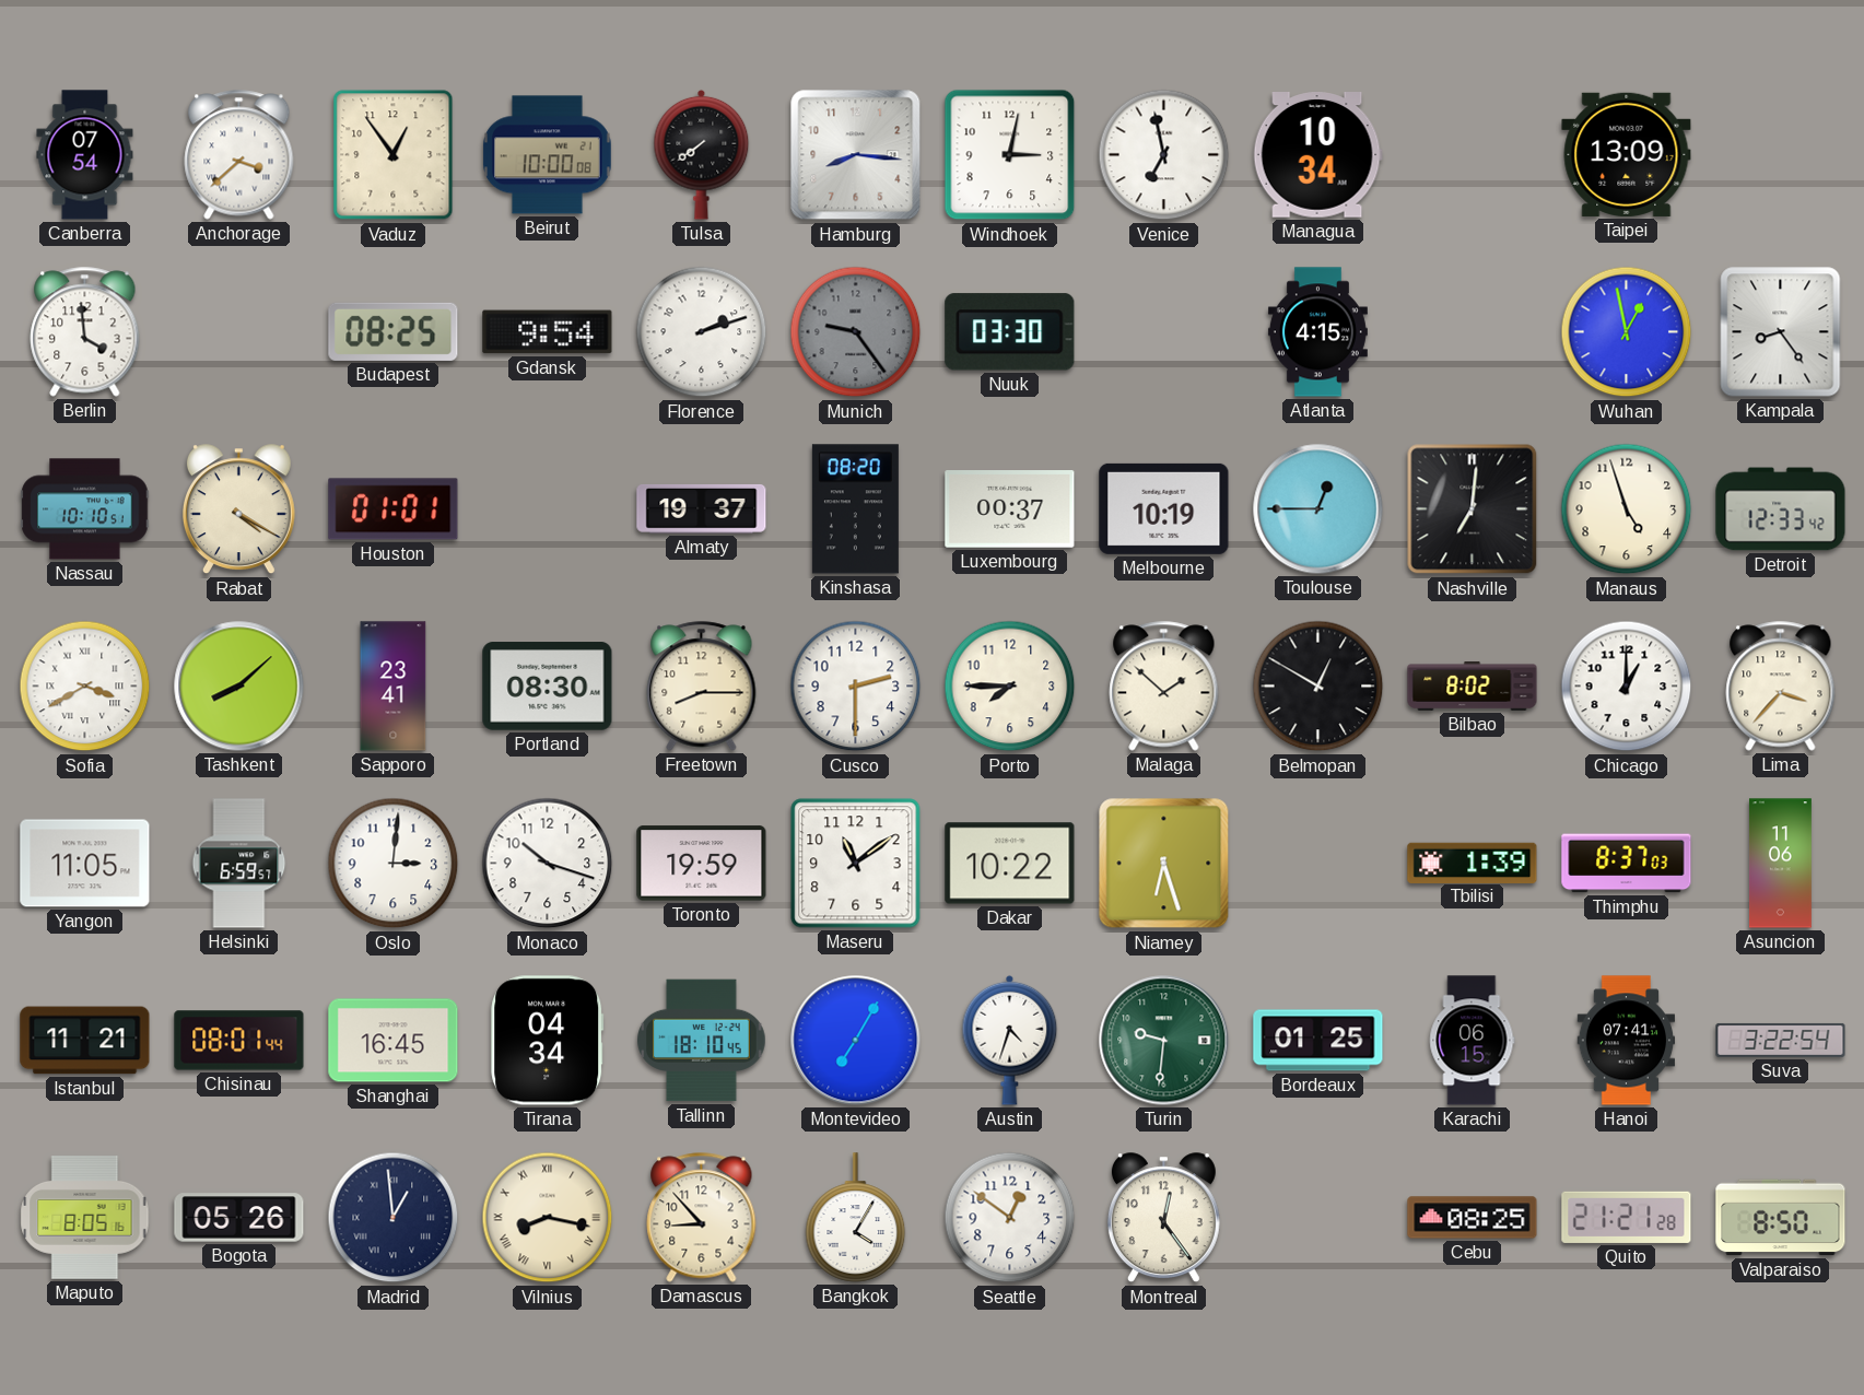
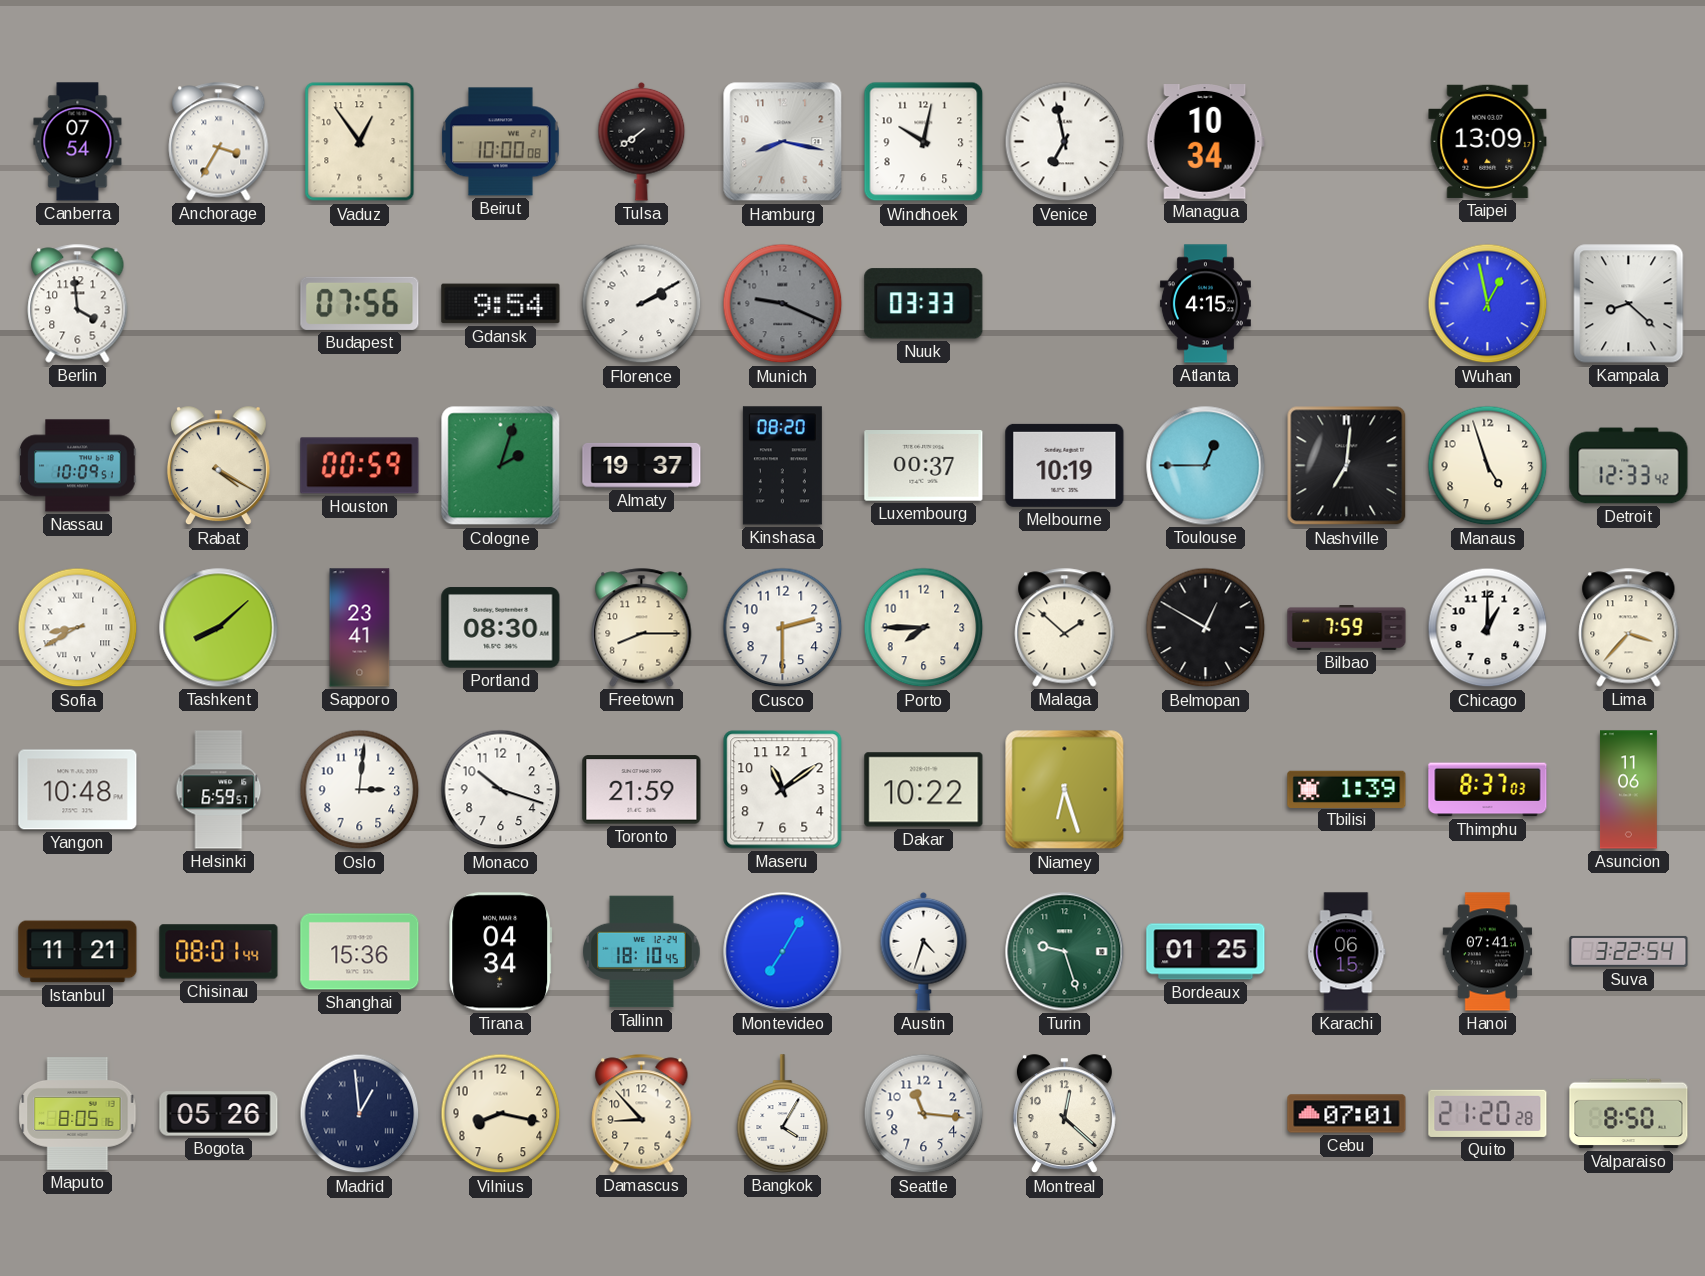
Anchorage: 3:38 -> 3:35 (219, 142)
Hamburg: 8:16 -> 8:17 (783, 142)
Windhoek: 3:02 -> 10:02 (924, 142)
Budapest: 08:25 -> 07:56 (360, 303)
Florence: 2:12 -> 2:10 (642, 304)
Munich: 9:24 -> 9:19 (783, 304)
Nuuk: 03:30 -> 03:33 (924, 304)
Kampala: 8:24 -> 8:22 (1629, 304)
Nassau: 10:10 -> 10:09 (78, 466)
Houston: 01:01 -> 00:59 (360, 466)
Cologne: none -> 2:03 (501, 466)
Sofia: 3:40 -> 8:40 (78, 628)
Bilbao: 8:02 -> 7:59 (1347, 628)
Yangon: 11:05 -> 10:48 (78, 790)
Toronto: 19:59 -> 21:59 (642, 790)
Shanghai: 16:45 -> 15:36 (360, 952)
Turin: 9:31 -> 9:27 (1065, 952)
Vilnius numerals: Roman -> Arabic (501, 1114)
Seattle: 12:51 -> 11:16 (924, 1114)
Montreal: 12:24 -> 12:22 (1064, 1114)
Cebu: 08:25 -> 07:01 (1347, 1114)
Quito: 21:21 -> 21:20 (1488, 1113)
